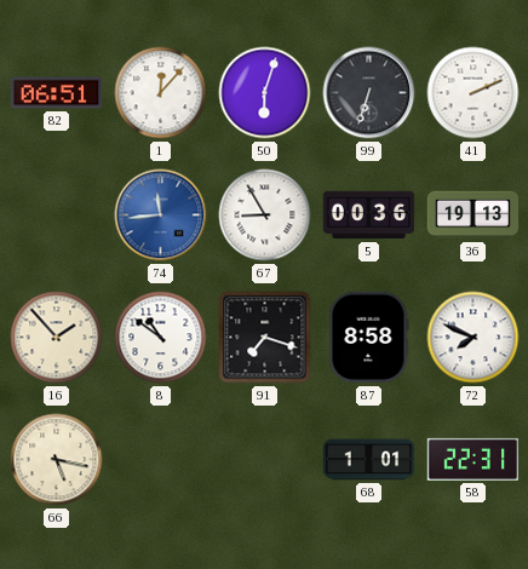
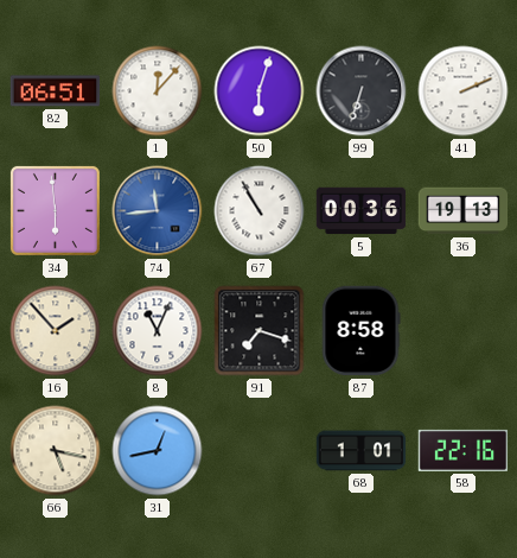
34: none -> 5:59 (55, 210)
67: 8:55 -> 10:55 (260, 211)
8: 10:51 -> 11:04 (158, 331)
72: 7:49 -> none (474, 338)
31: none -> 12:43 (158, 451)
58: 22:31 -> 22:16 (464, 450)
